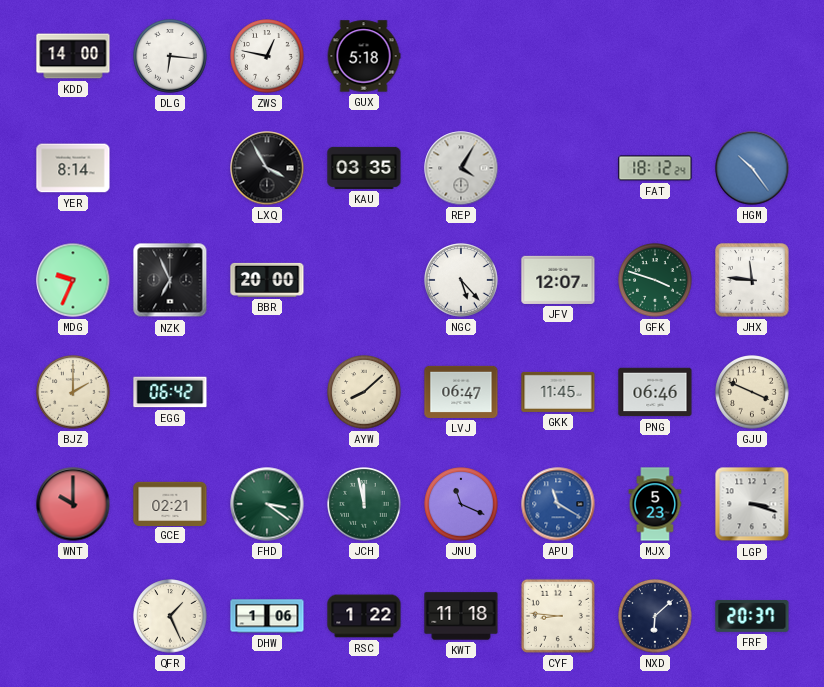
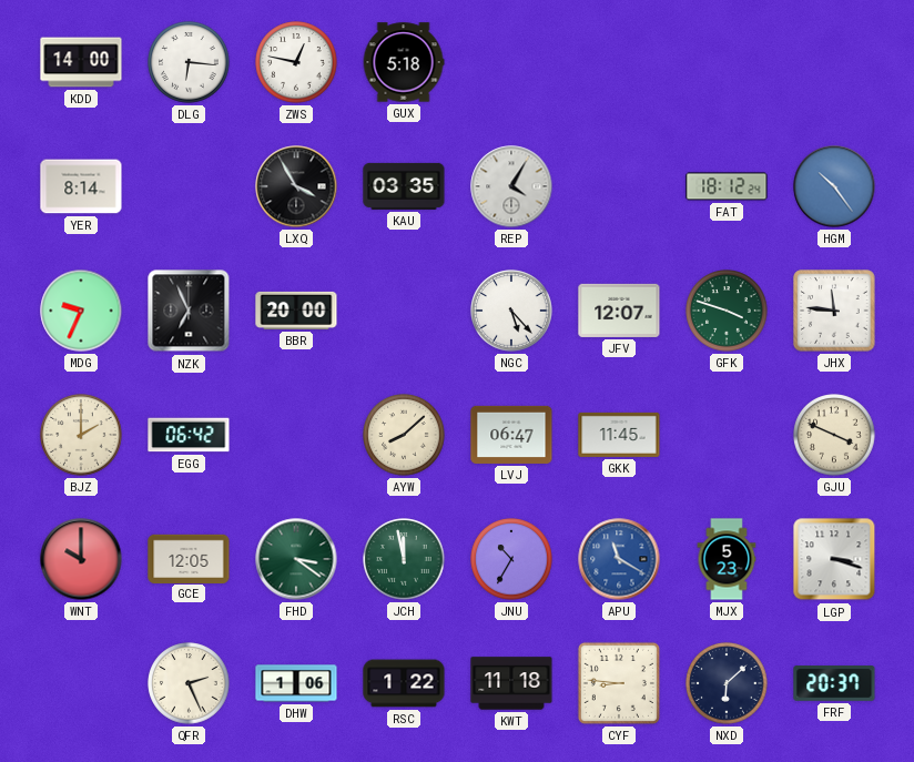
PNG: 06:46 -> none (655, 392)
GCE: 02:21 -> 12:05 (189, 558)
JNU: 11:19 -> 10:35 (511, 559)
QFR: 1:26 -> 2:26 (189, 683)
